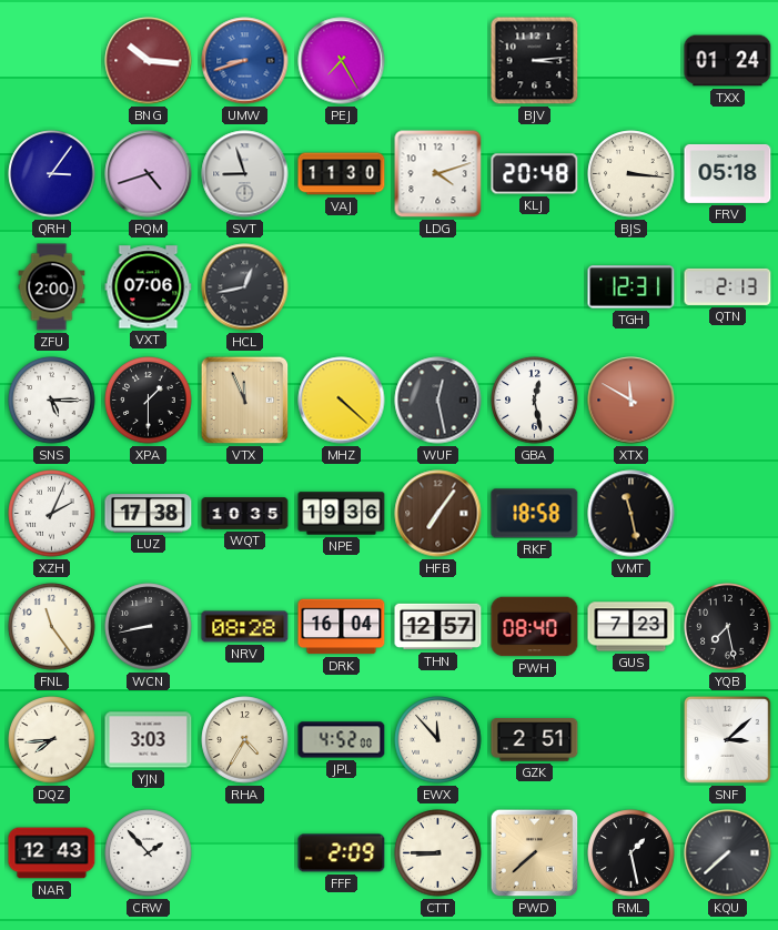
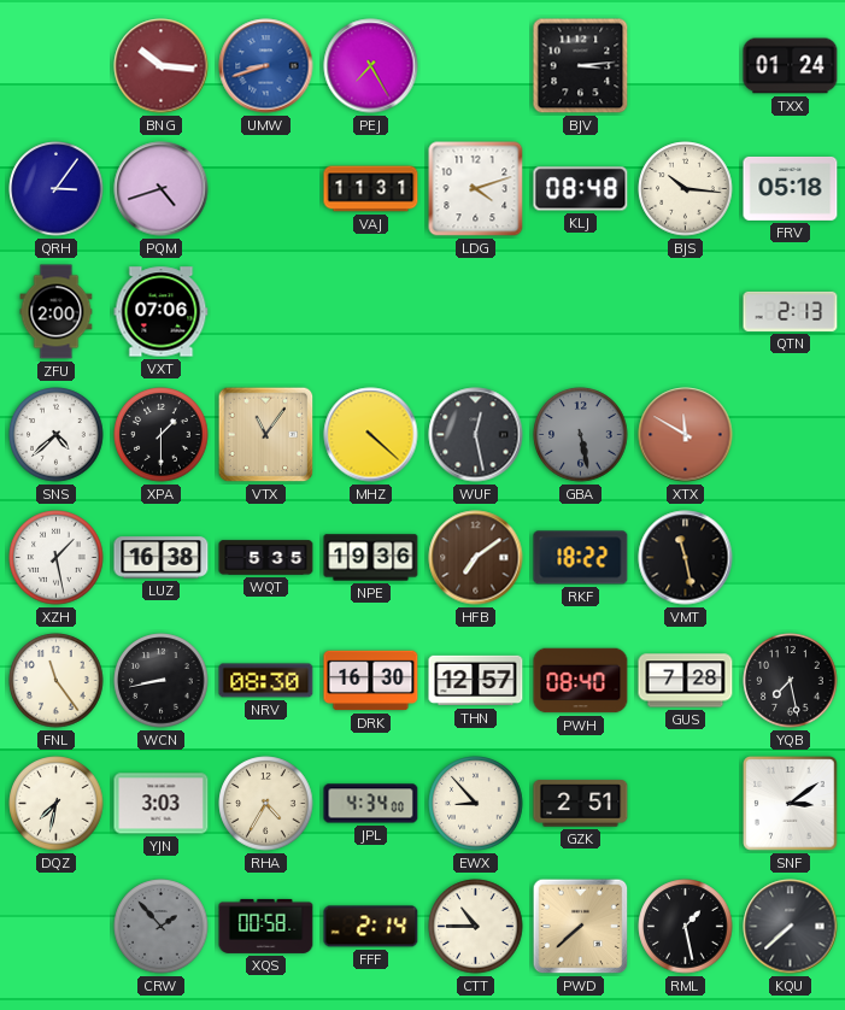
SVT: 8:57 -> none (245, 174)
VAJ: 11:30 -> 11:31 (371, 189)
KLJ: 20:48 -> 08:48 (581, 189)
BJS: 3:16 -> 10:16 (686, 189)
HCL: 12:43 -> none (245, 287)
TGH: 12:31 -> none (632, 287)
SNS: 5:15 -> 4:38 (57, 435)
VTX: 11:56 -> 11:06 (266, 435)
GBA: 12:28 -> 5:28 (581, 435)
GBA dial: white -> grey (581, 435)
XZH: 2:04 -> 1:28 (57, 558)
LUZ: 17:38 -> 16:38 (162, 558)
WQT: 10:35 -> 5:35 (266, 558)
HFB: 7:06 -> 7:09 (476, 558)
RKF: 18:58 -> 18:22 (581, 558)
NRV: 08:28 -> 08:30 (266, 681)
DRK: 16:04 -> 16:30 (371, 681)
GUS: 7:23 -> 7:28 (686, 681)
DQZ: 7:44 -> 7:32 (57, 804)
JPL: 4:52 -> 4:34 (371, 804)
EWX: 11:53 -> 8:53 (476, 804)
SNF: 3:08 -> 3:09 (791, 804)
NAR: 12:43 -> none (52, 853)
CRW dial: white -> grey (162, 927)
XQS: none -> 00:58 (266, 926)
FFF: 2:09 -> 2:14 (371, 927)
CTT: 8:45 -> 10:45 (476, 927)
